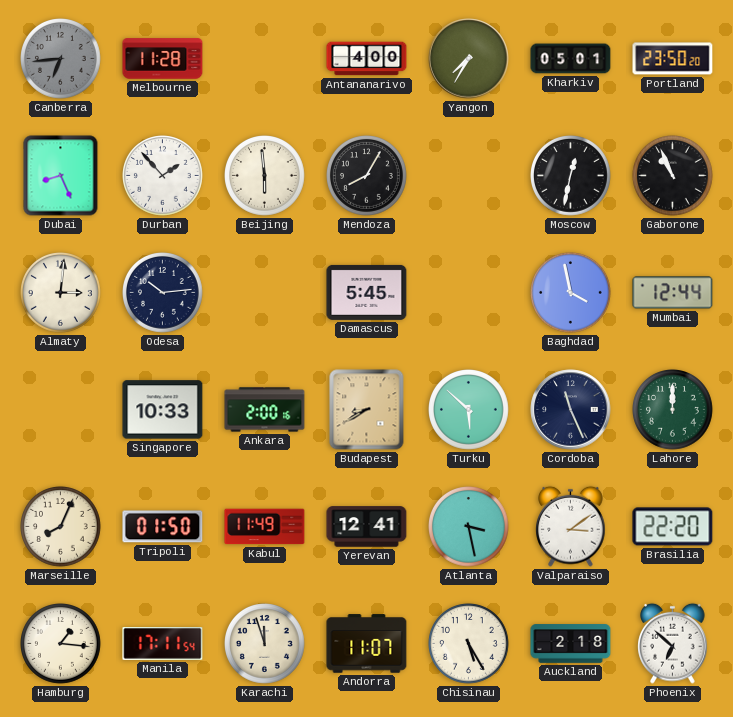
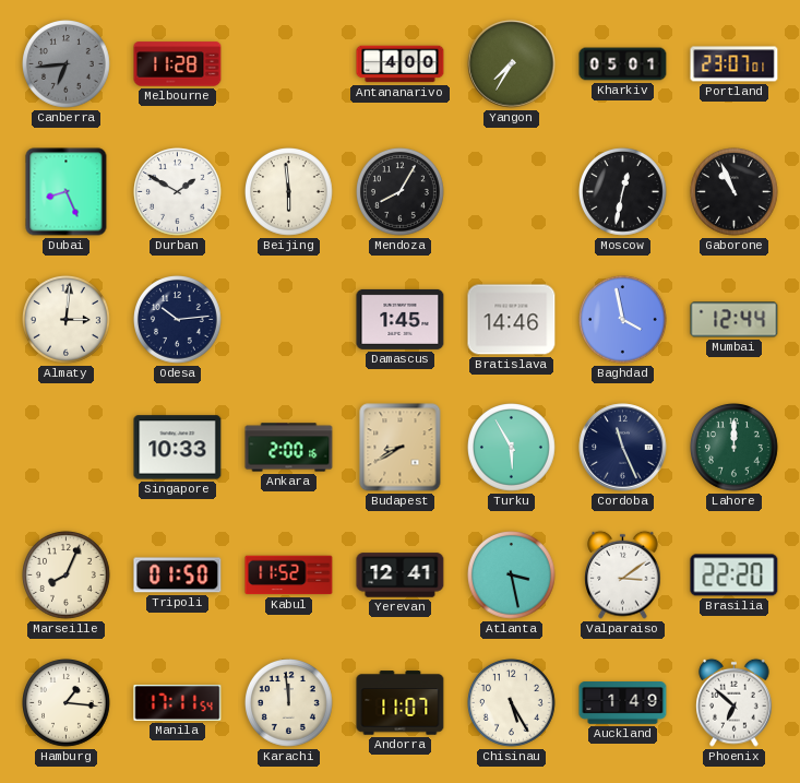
Portland: 23:50 -> 23:07 (735, 64)
Durban: 1:53 -> 1:50 (178, 192)
Damascus: 5:45 -> 1:45 (401, 319)
Bratislava: none -> 14:46 (512, 320)
Turku: 5:52 -> 5:55 (512, 448)
Kabul: 11:49 -> 11:52 (289, 576)
Karachi: 11:57 -> 11:59 (289, 703)
Auckland: 2:18 -> 1:49 (623, 703)
